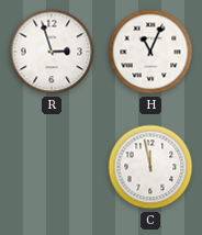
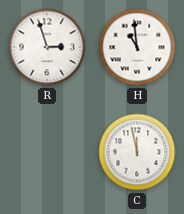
H: 11:04 -> 10:59 (137, 47)
